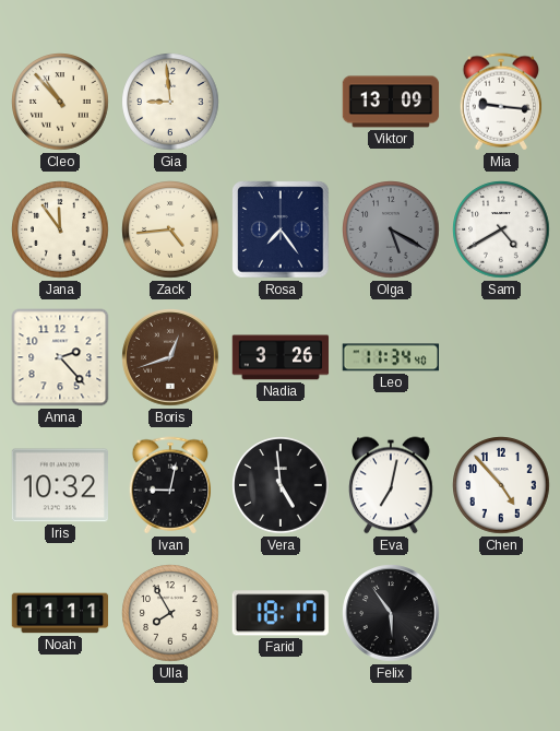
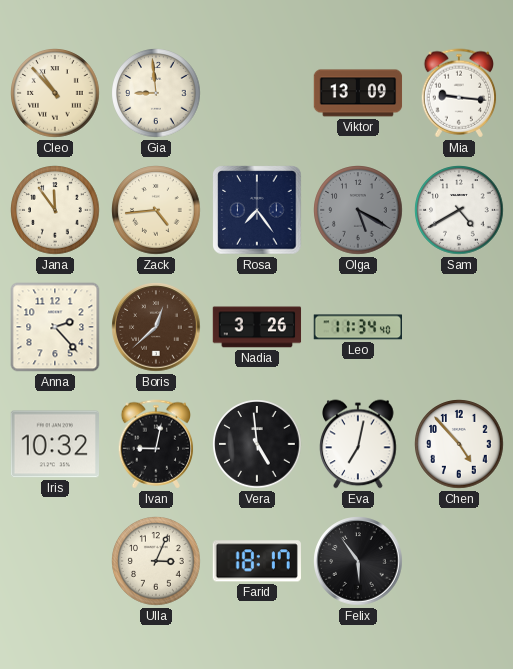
Boris: 12:42 -> 12:38 (156, 327)
Noah: 11:11 -> none (60, 613)
Ulla: 7:55 -> 3:04 (156, 561)
